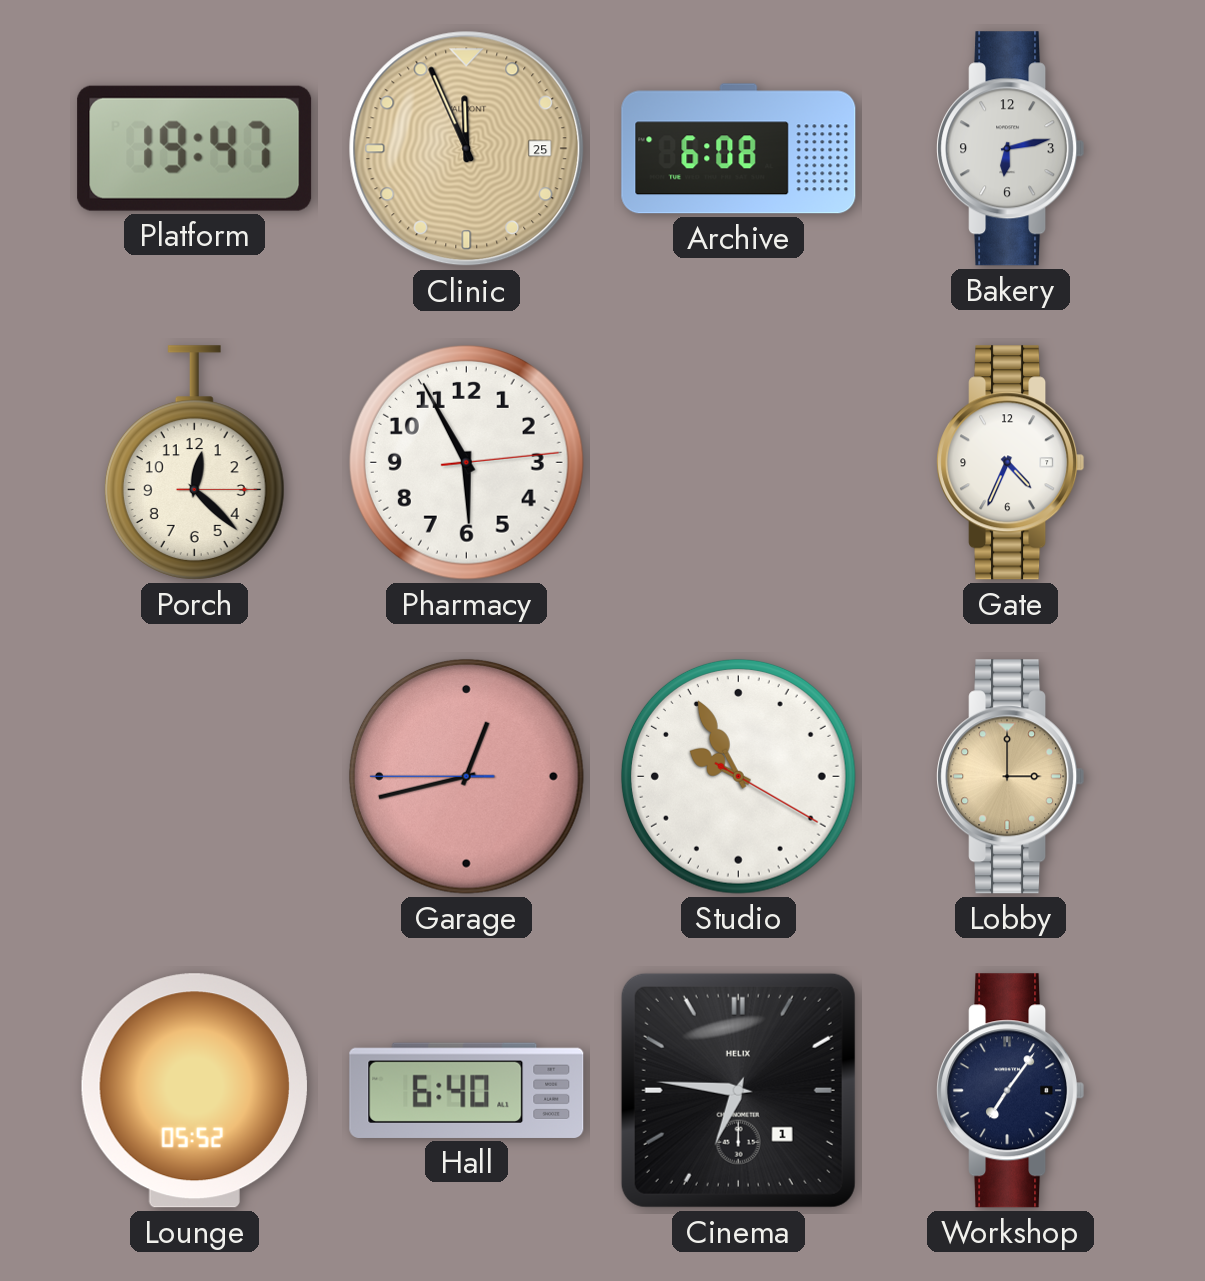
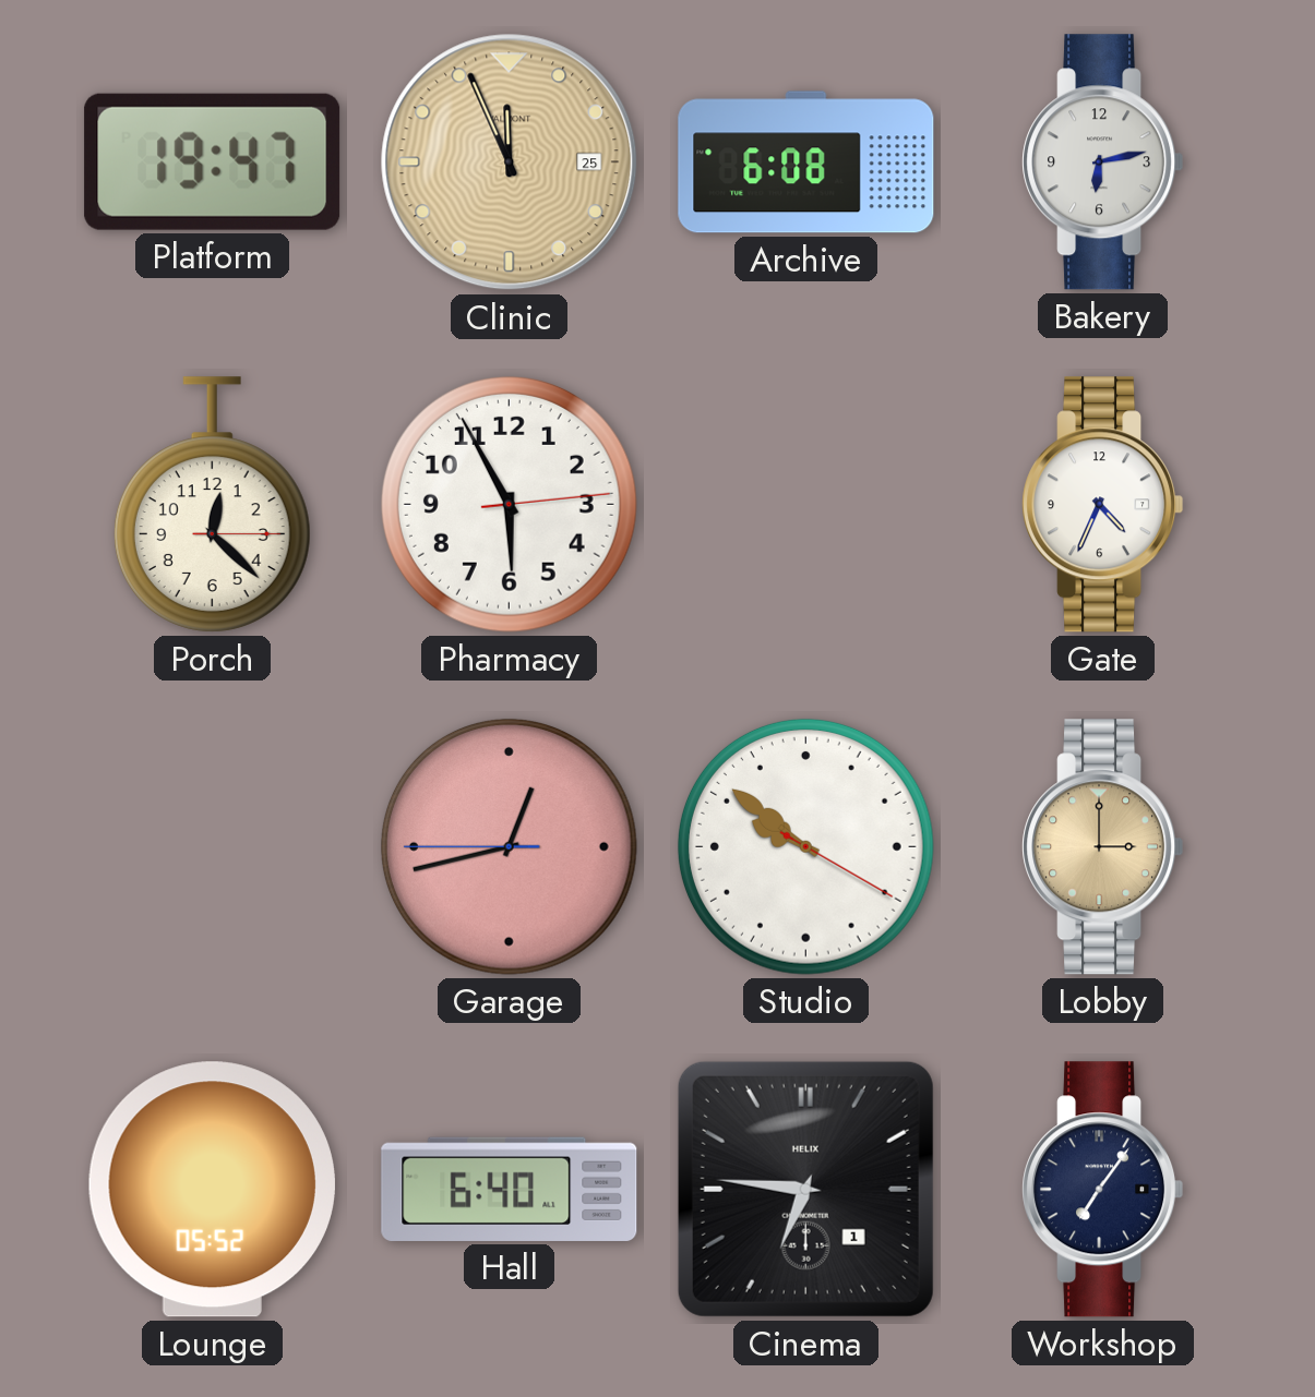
Studio: 9:55 -> 9:51 (805, 846)
